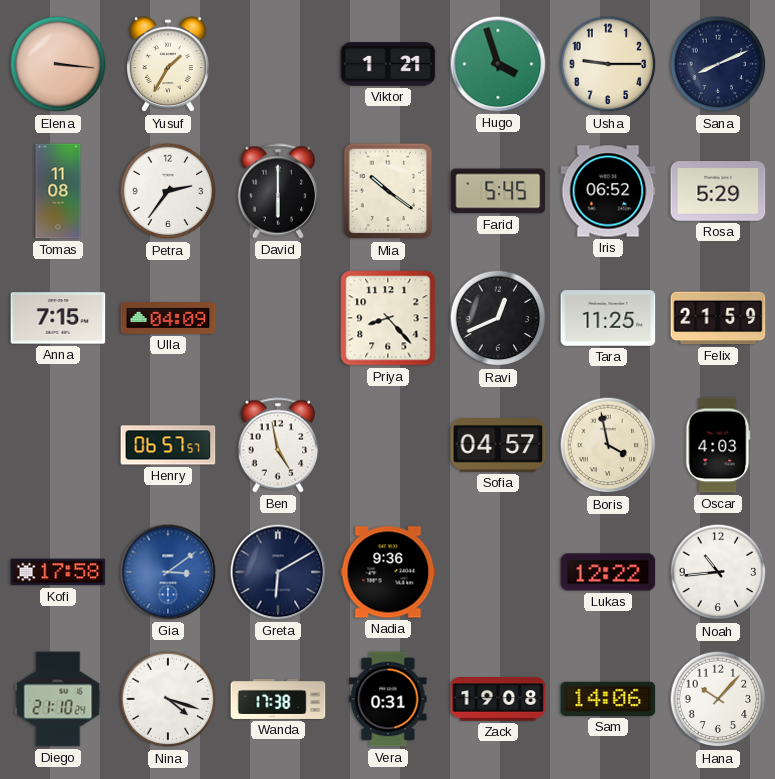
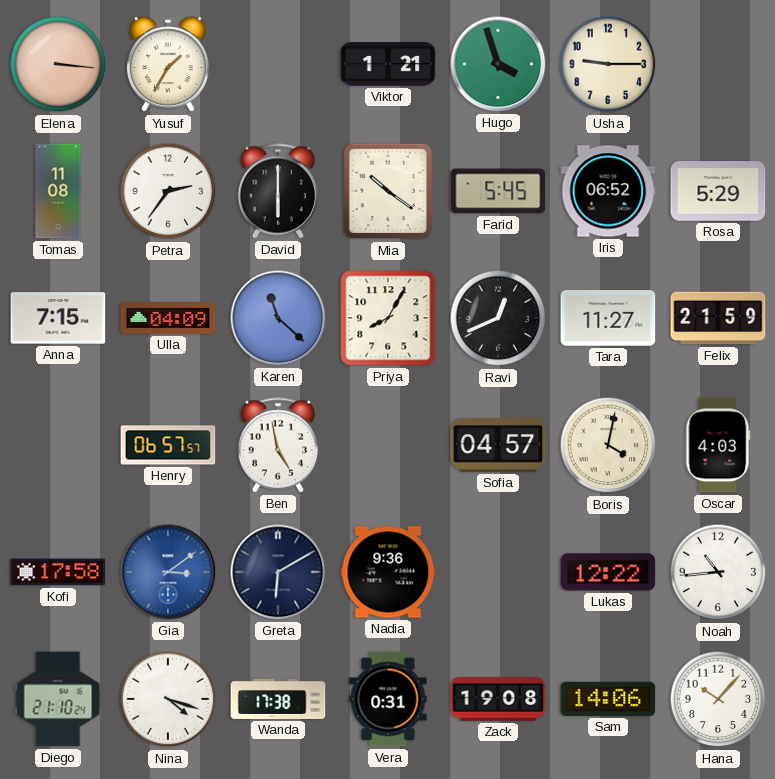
Sana: 8:11 -> none (718, 64)
Karen: none -> 11:22 (278, 318)
Priya: 8:23 -> 8:05 (388, 318)
Tara: 11:25 -> 11:27 (608, 318)
Boris: 3:58 -> 4:02 (608, 445)
